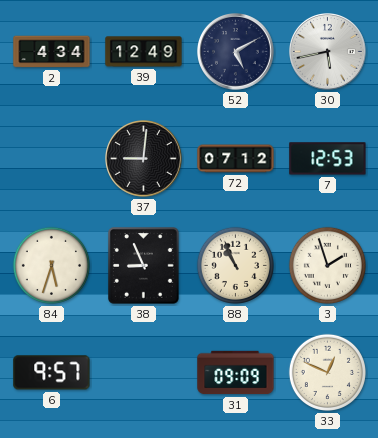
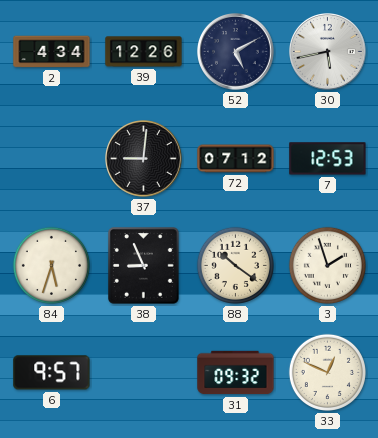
39: 12:49 -> 12:26 (144, 52)
88: 10:56 -> 10:21 (235, 265)
31: 09:09 -> 09:32 (236, 373)
